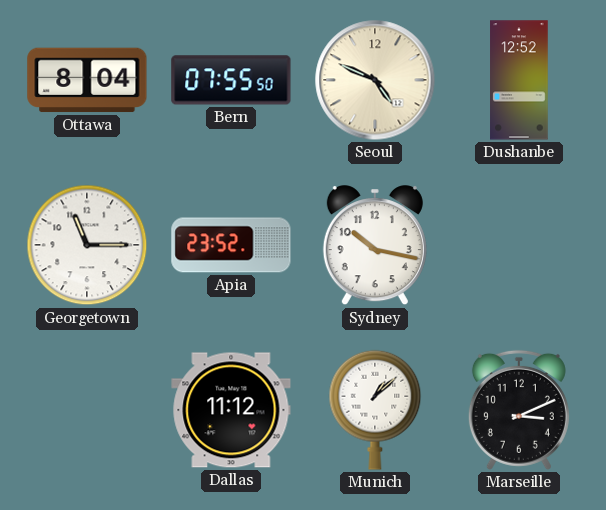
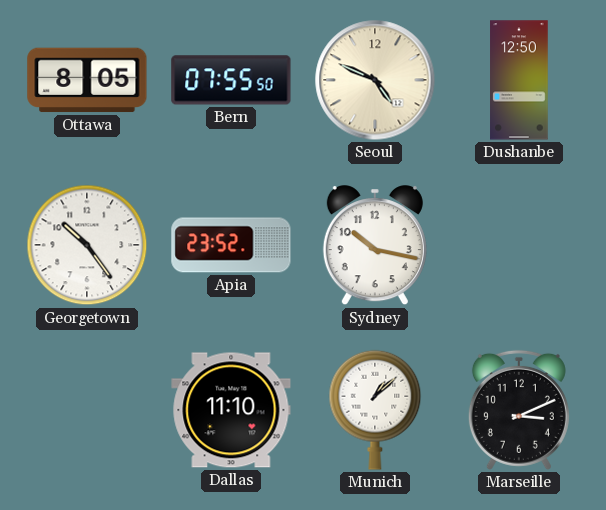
Ottawa: 8:04 -> 8:05 (87, 80)
Dushanbe: 12:52 -> 12:50 (519, 80)
Georgetown: 11:15 -> 10:24 (87, 245)
Dallas: 11:12 -> 11:10 (231, 410)
